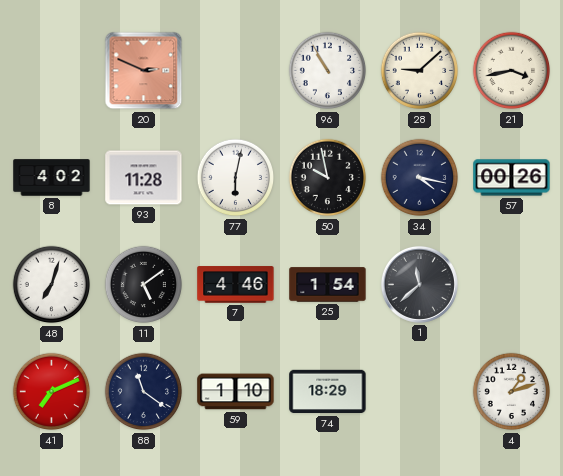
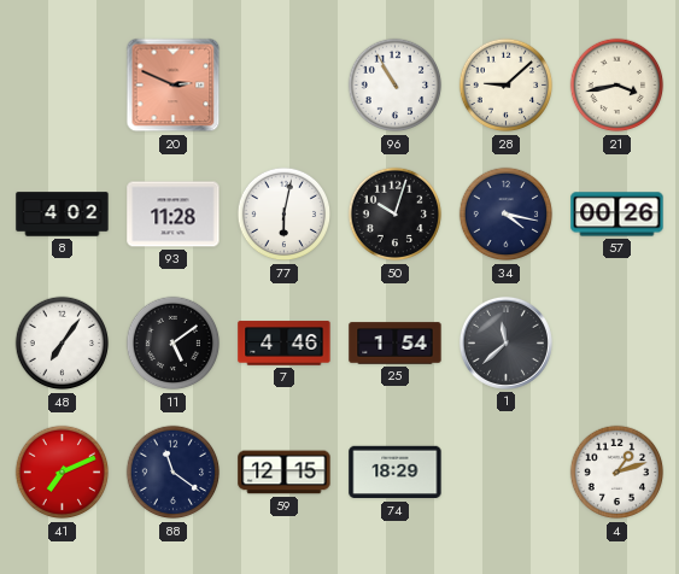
50: 9:58 -> 10:03 (396, 215)
48: 7:03 -> 7:06 (63, 344)
59: 1:10 -> 12:15 (285, 473)
